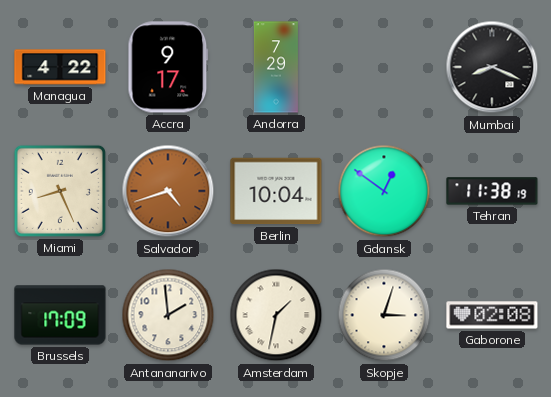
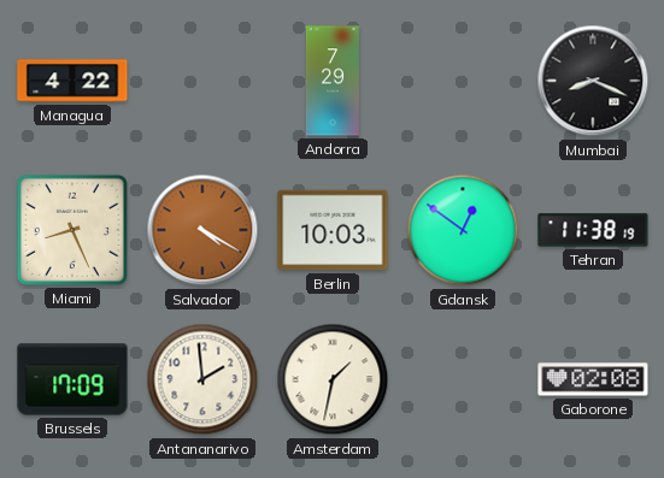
Accra: 9:17 -> none (168, 67)
Salvador: 4:42 -> 4:20 (202, 230)
Berlin: 10:04 -> 10:03 (333, 230)
Skopje: 3:03 -> none (384, 315)
